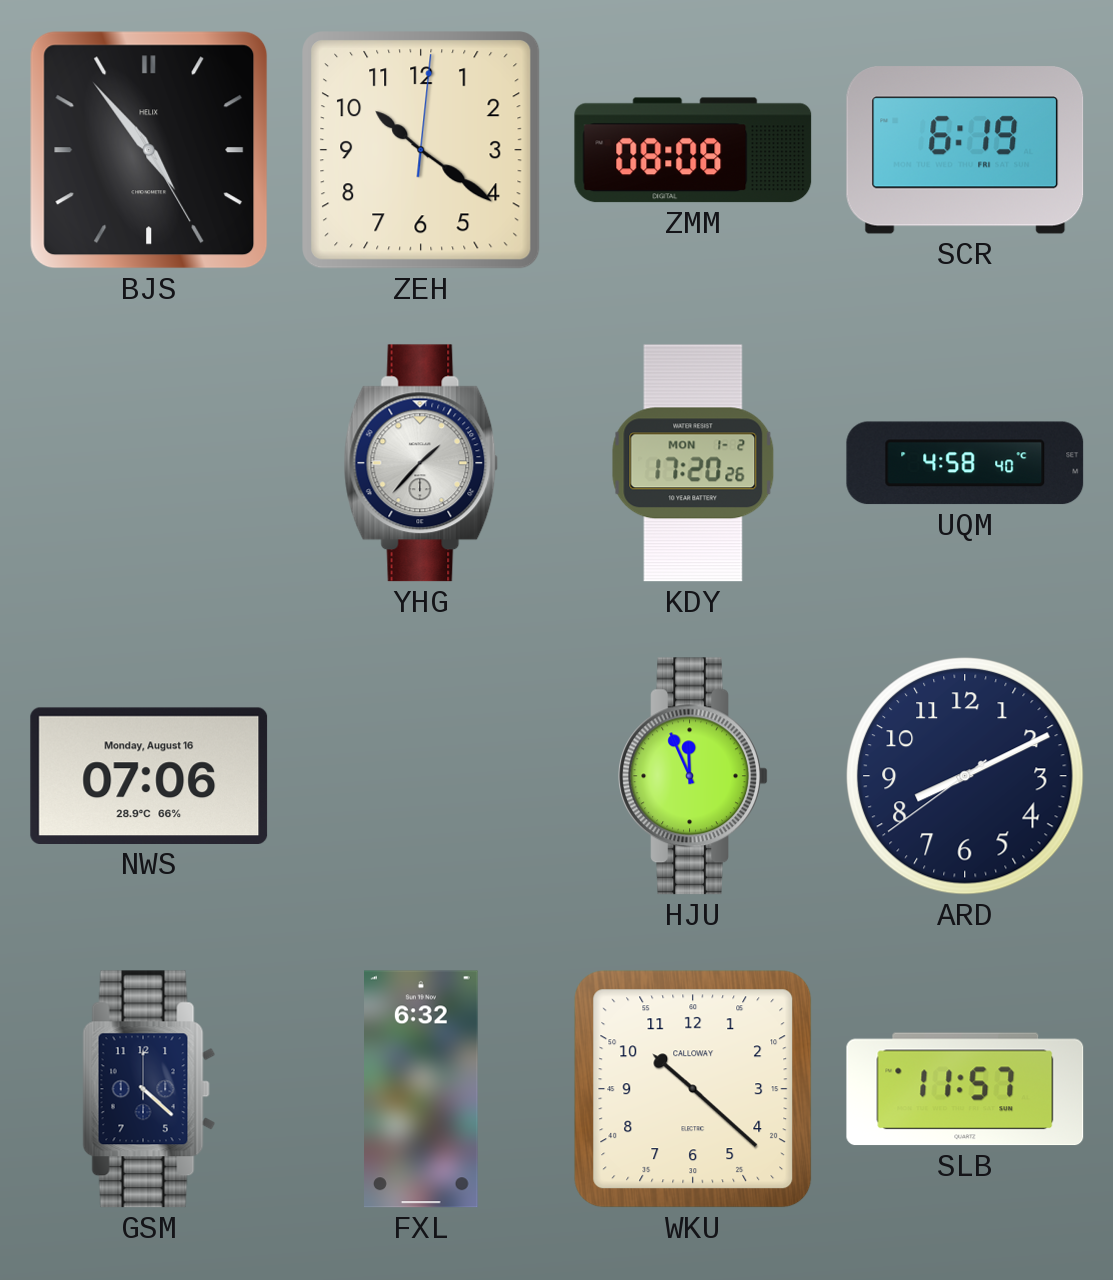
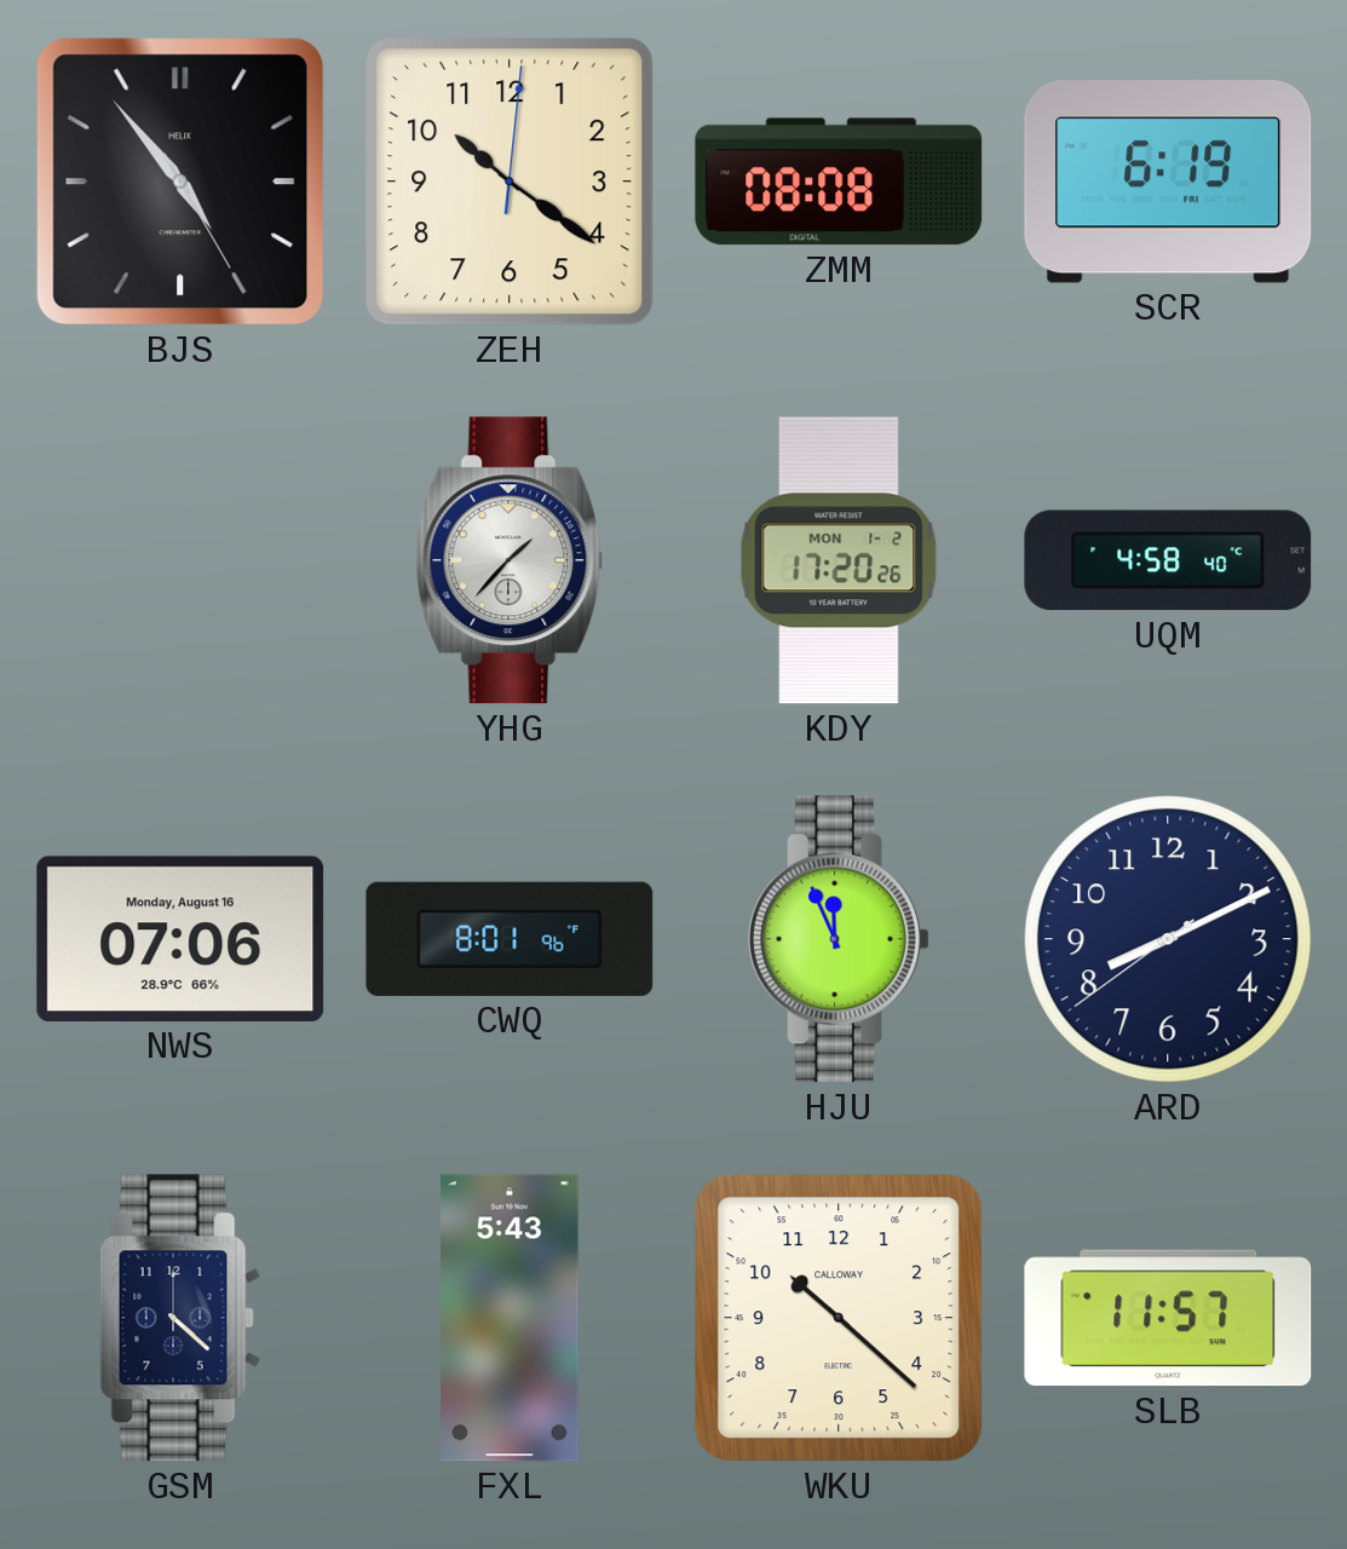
CWQ: none -> 8:01 (510, 939)
FXL: 6:32 -> 5:43 (511, 1318)
